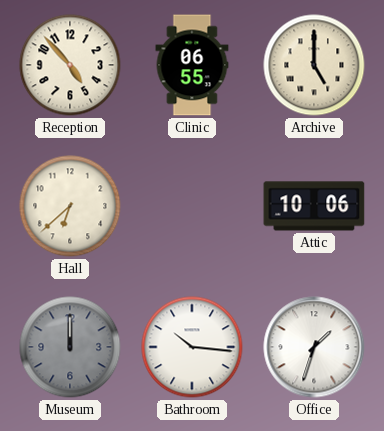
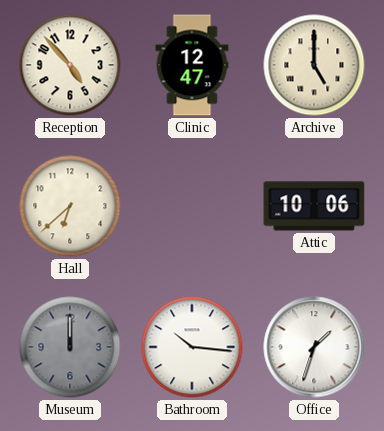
Clinic: 06:55 -> 12:47 (192, 65)
